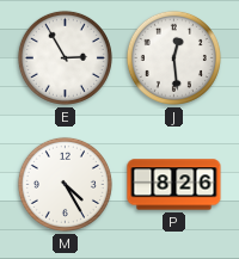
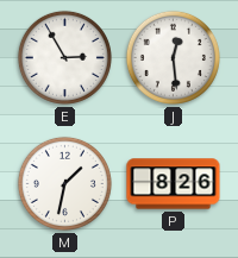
M: 4:25 -> 1:32 (64, 183)
